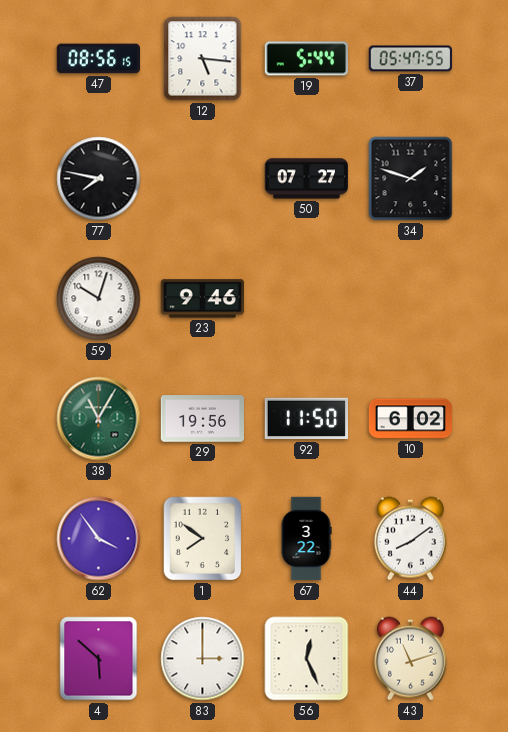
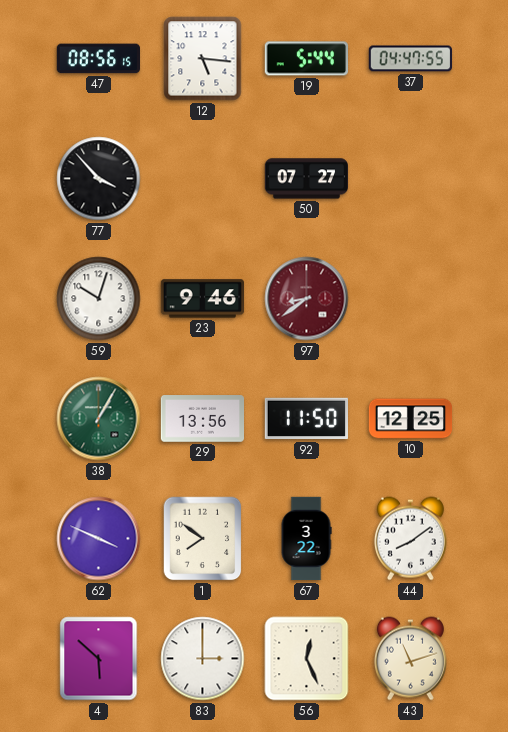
37: 05:47 -> 04:47 (410, 59)
77: 7:47 -> 3:53 (99, 179)
34: 1:48 -> none (411, 179)
97: none -> 8:39 (307, 299)
38: 11:05 -> 1:05 (99, 419)
29: 19:56 -> 13:56 (202, 419)
10: 6:02 -> 12:25 (411, 419)
62: 3:54 -> 3:49 (99, 539)
